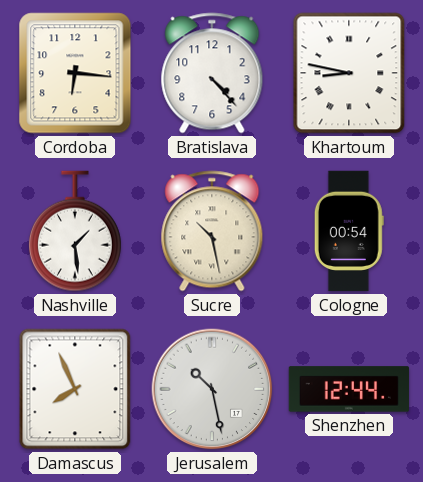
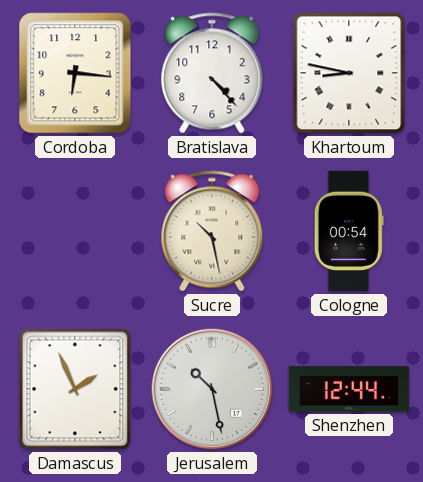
Nashville: 1:29 -> none (75, 231)
Damascus: 7:56 -> 1:56 (75, 389)
